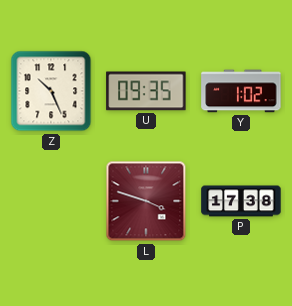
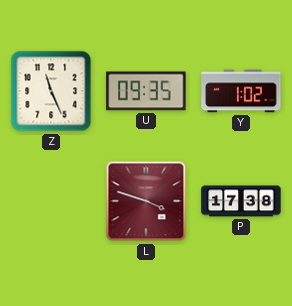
Z: 10:26 -> 11:26 (51, 91)
